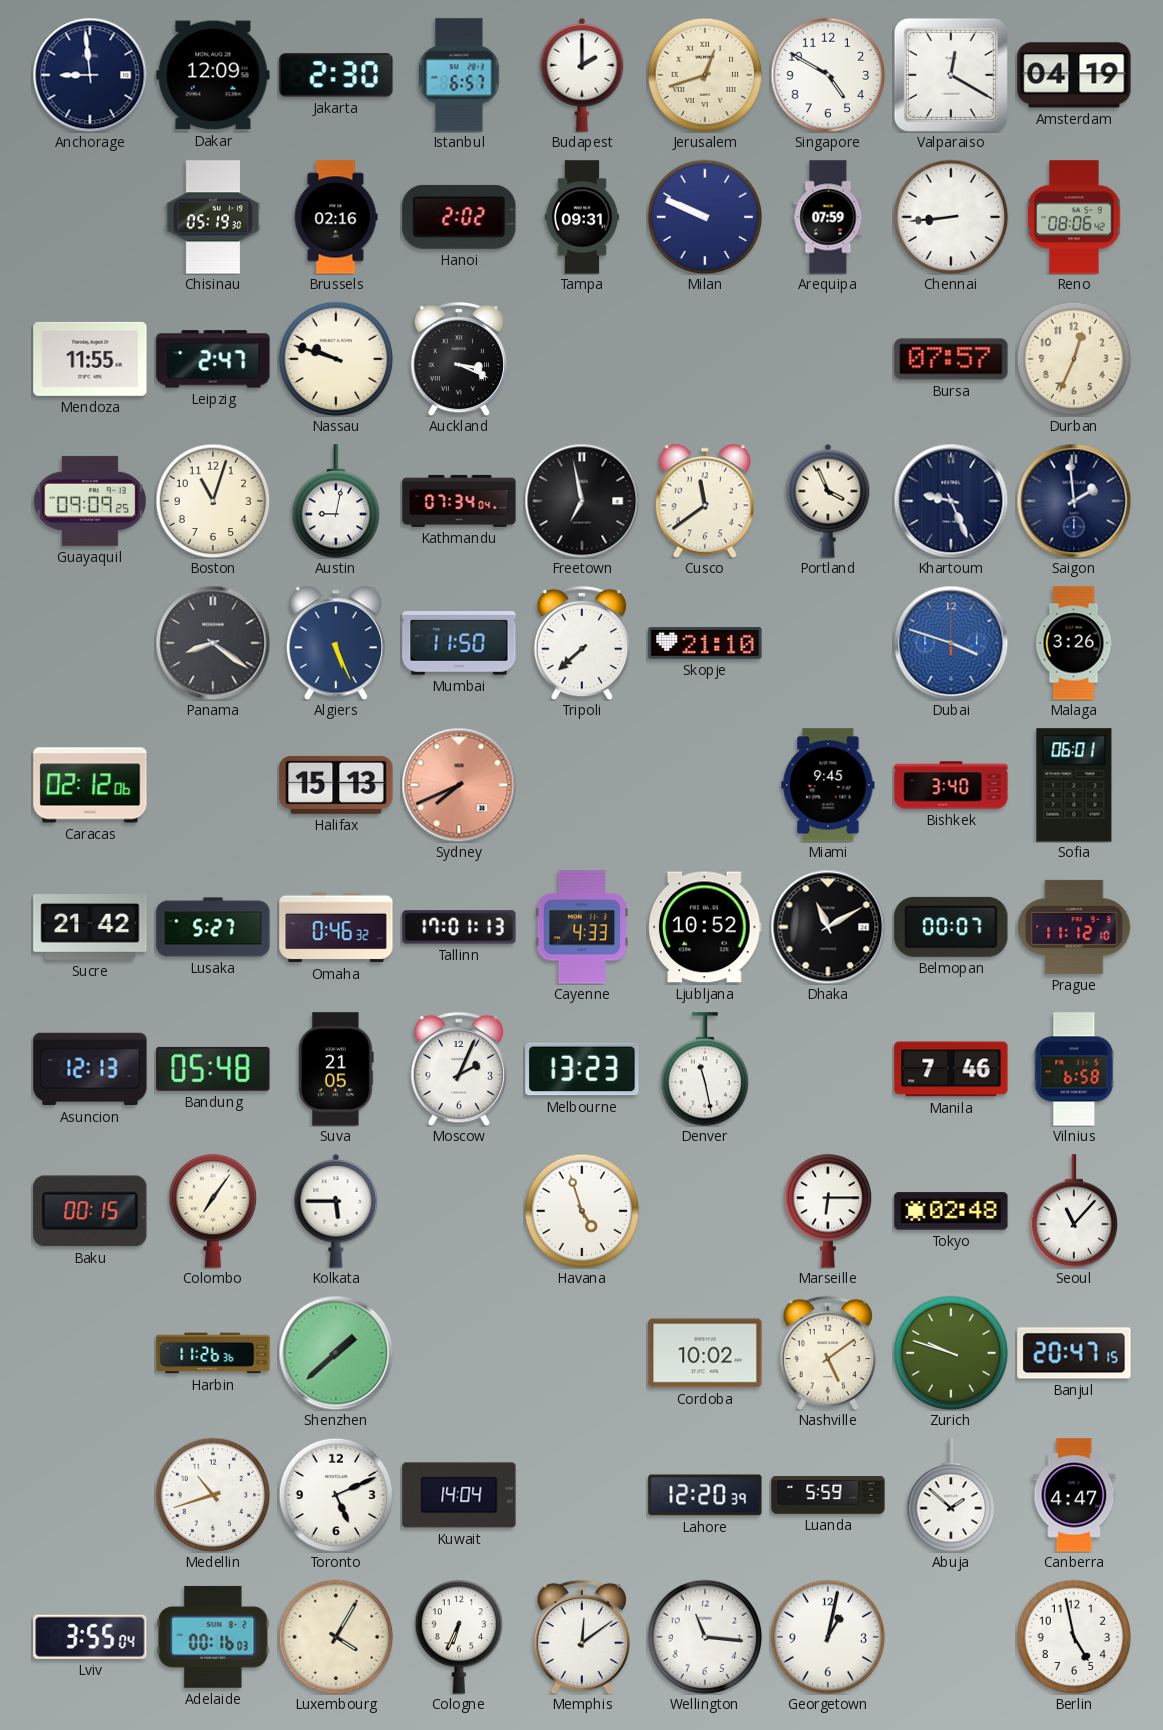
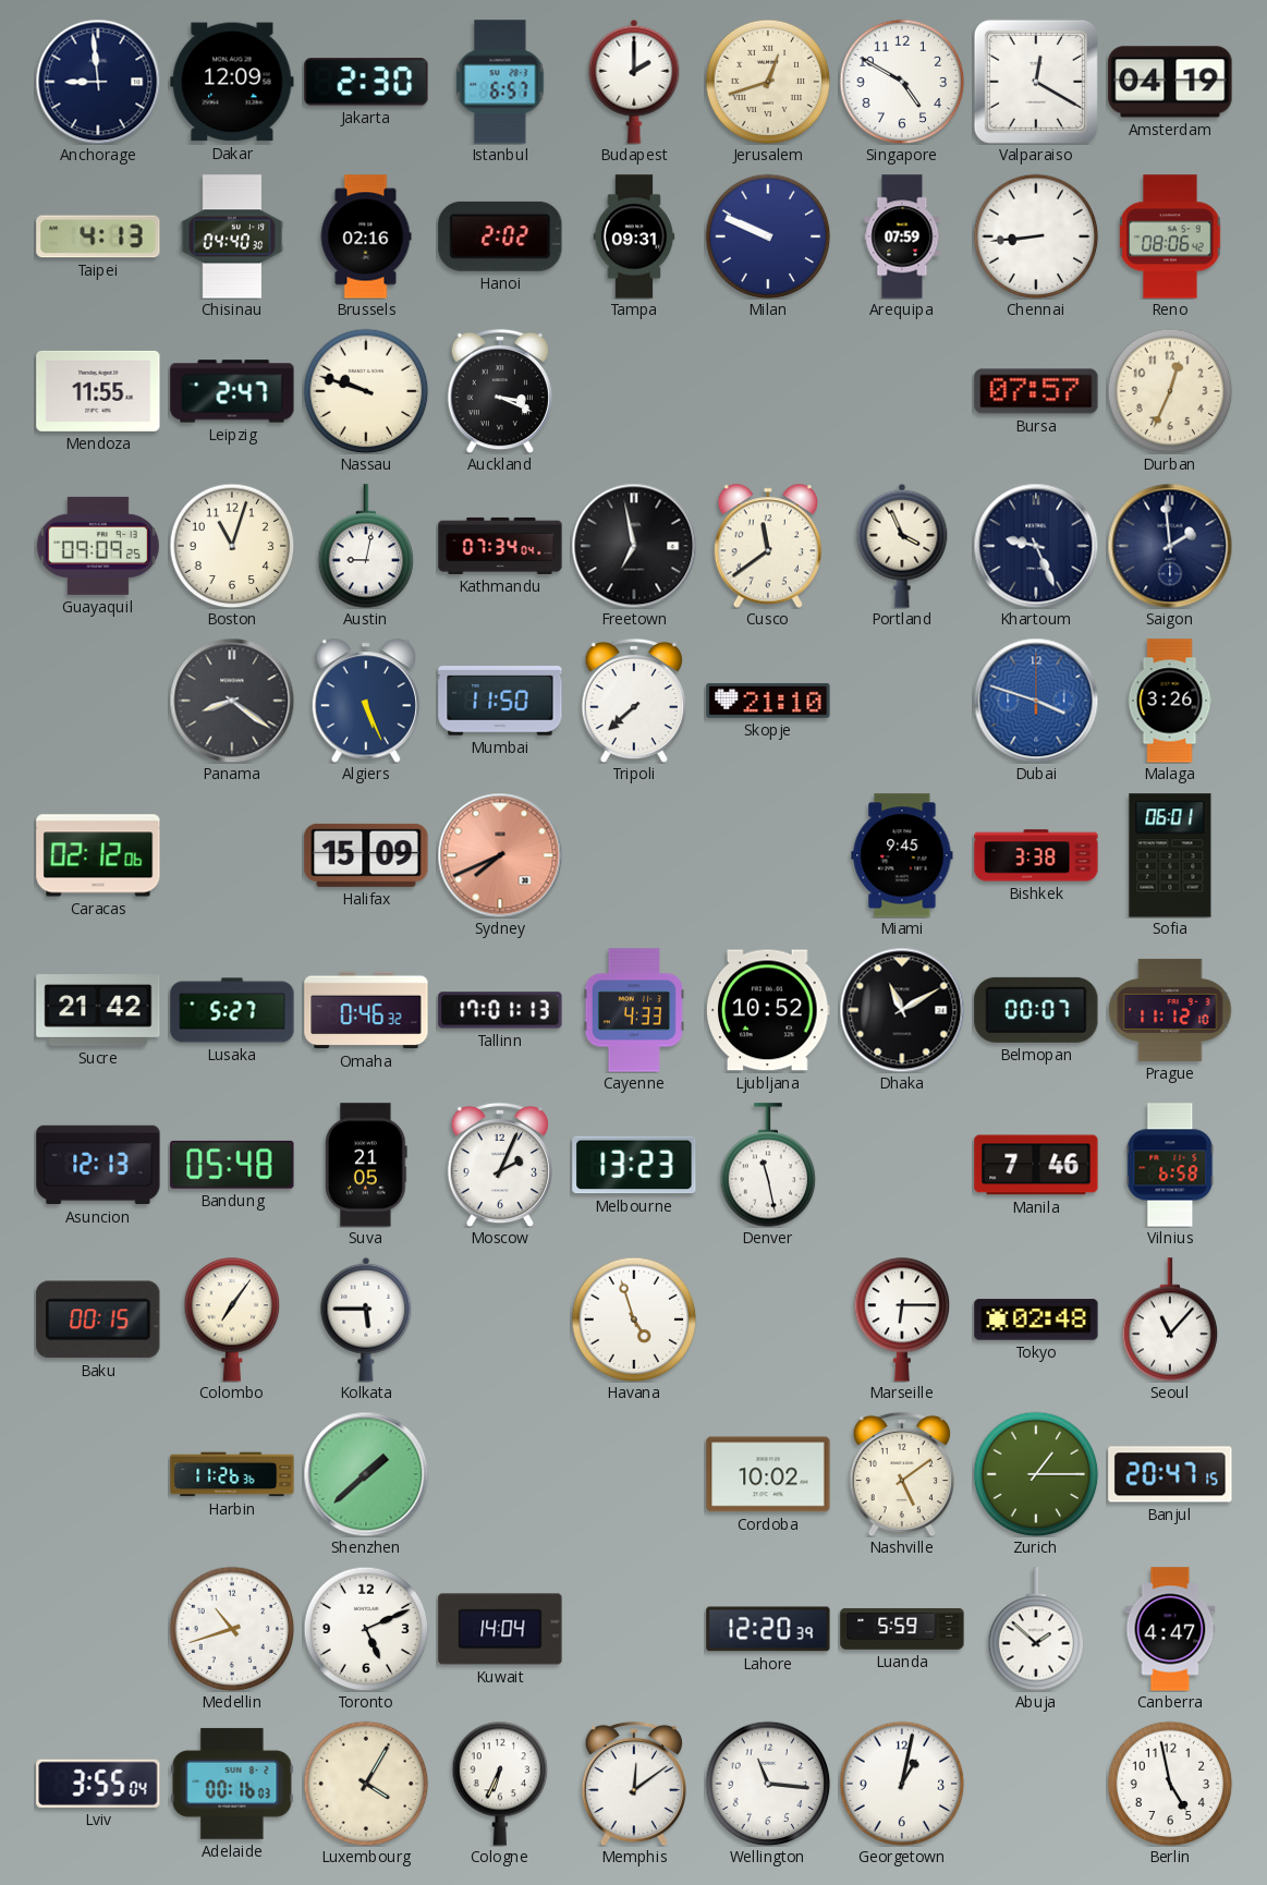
Taipei: none -> 4:13 (98, 236)
Chisinau: 05:19 -> 04:40 (232, 236)
Halifax: 15:13 -> 15:09 (366, 855)
Bishkek: 3:40 -> 3:38 (1036, 855)
Zurich: 9:48 -> 1:15 (1036, 1474)
